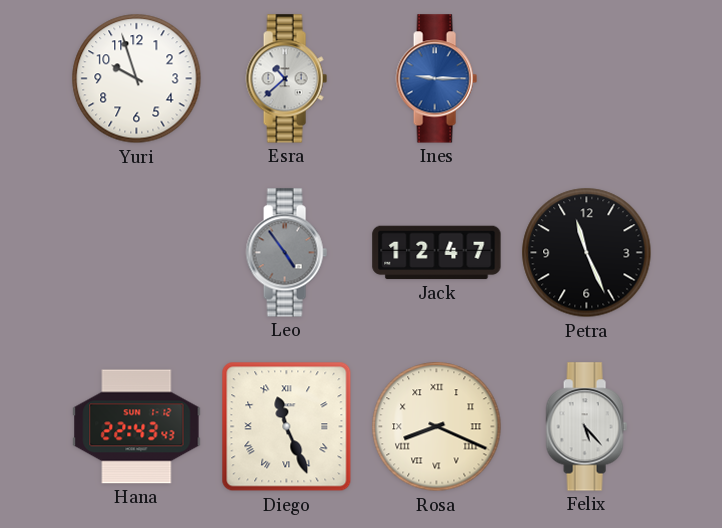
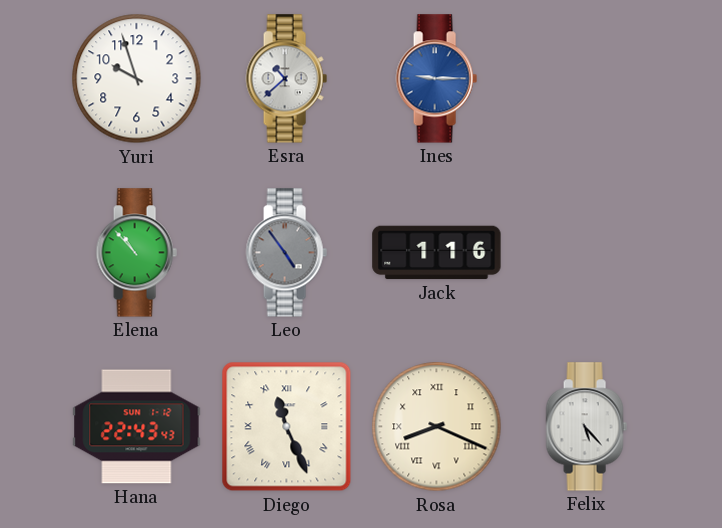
Elena: none -> 10:53 (136, 253)
Jack: 12:47 -> 1:16 (437, 253)
Petra: 11:26 -> none (587, 253)
